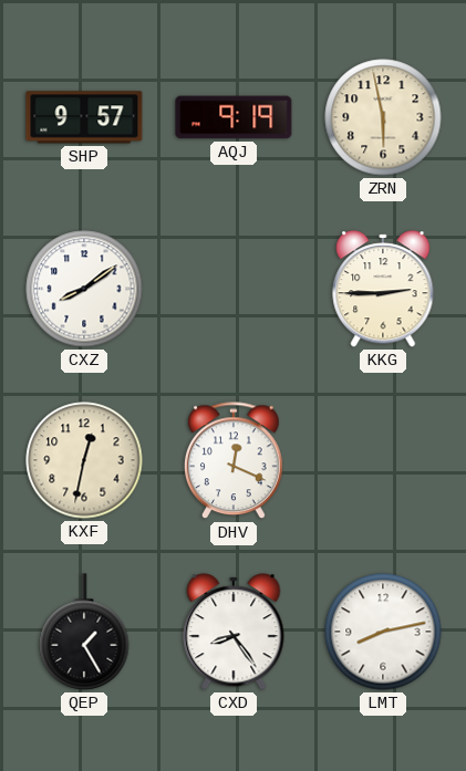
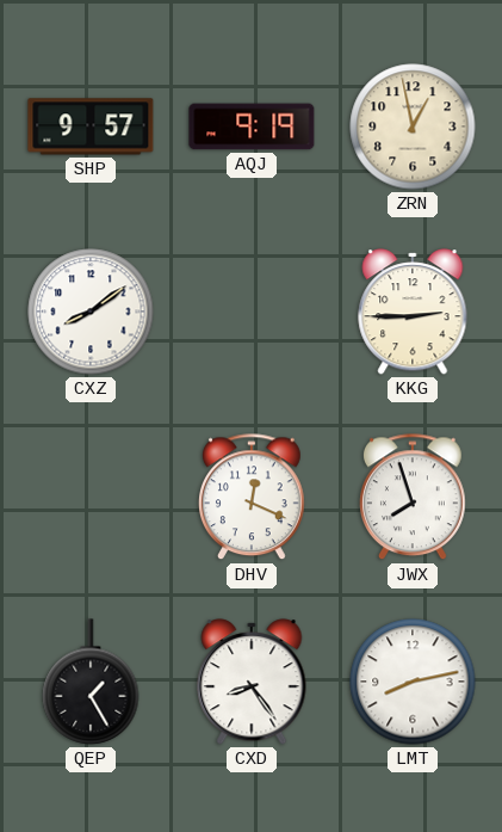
ZRN: 5:58 -> 12:58 (413, 127)
KXF: 12:32 -> none (84, 460)
JWX: none -> 7:57 (413, 498)
